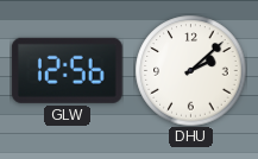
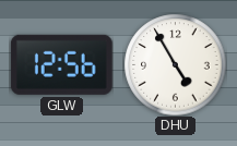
DHU: 2:08 -> 4:55 (175, 64)
